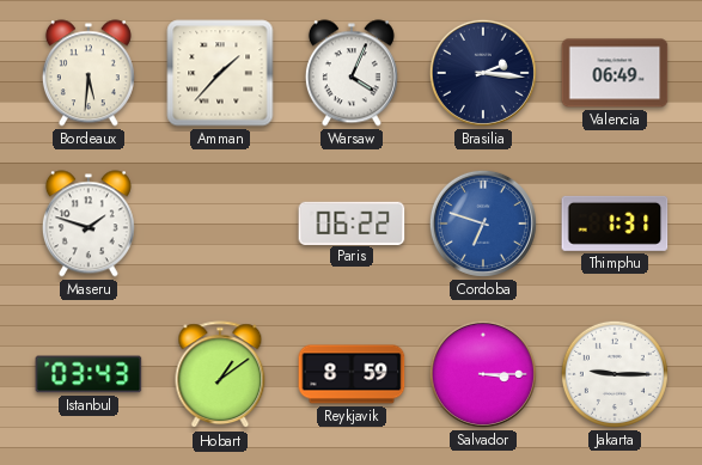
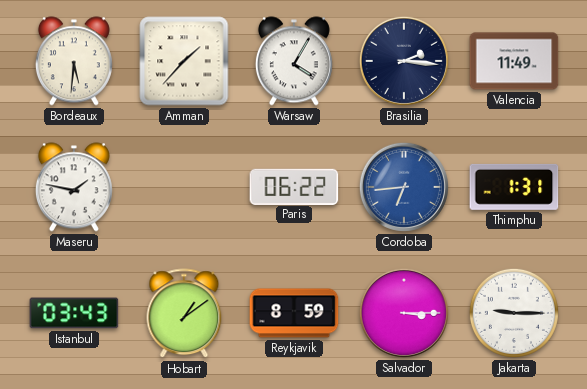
Warsaw: 4:04 -> 4:05 (294, 61)
Valencia: 06:49 -> 11:49 (514, 61)
Maseru: 1:48 -> 1:47 (74, 187)
Cordoba: 6:48 -> 6:44 (404, 187)
